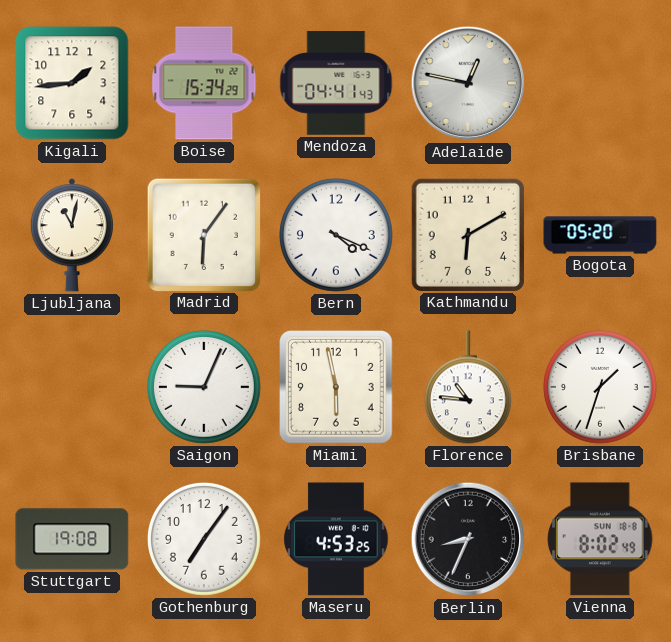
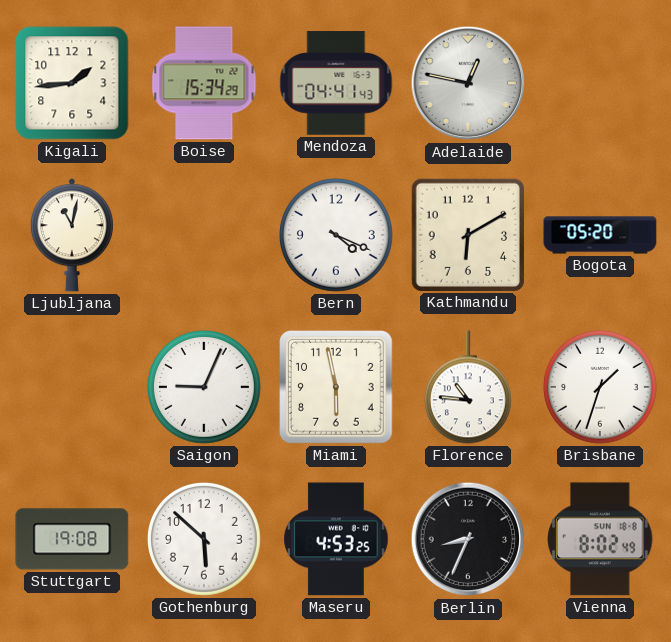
Madrid: 6:06 -> none (203, 234)
Gothenburg: 7:06 -> 5:52 (205, 540)
